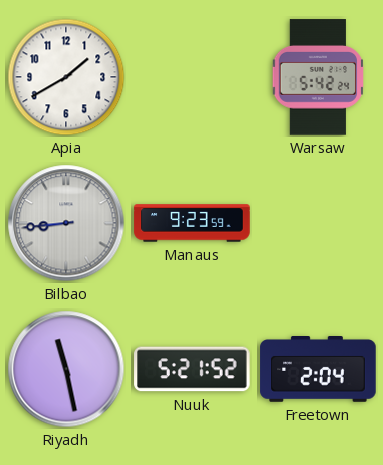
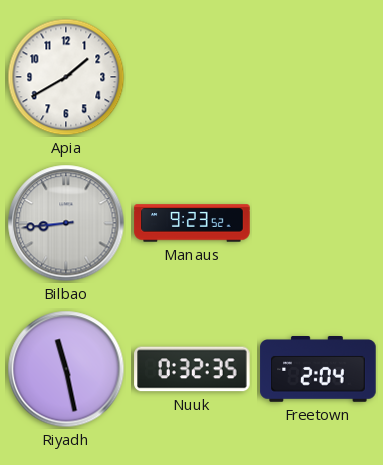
Warsaw: 5:42 -> none (317, 77)
Manaus: 9:23:59 -> 9:23:52 (192, 223)
Nuuk: 5:21 -> 0:32 (192, 369)
